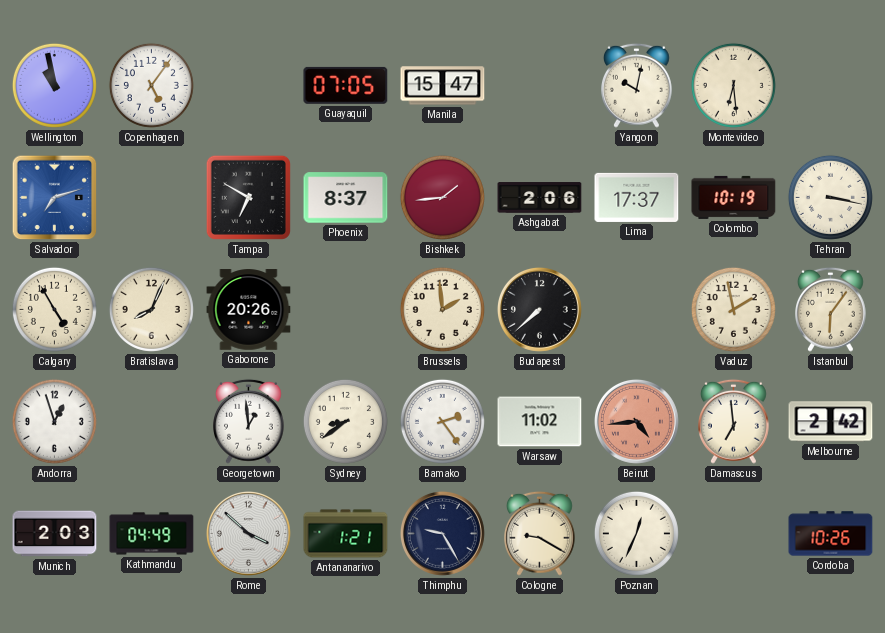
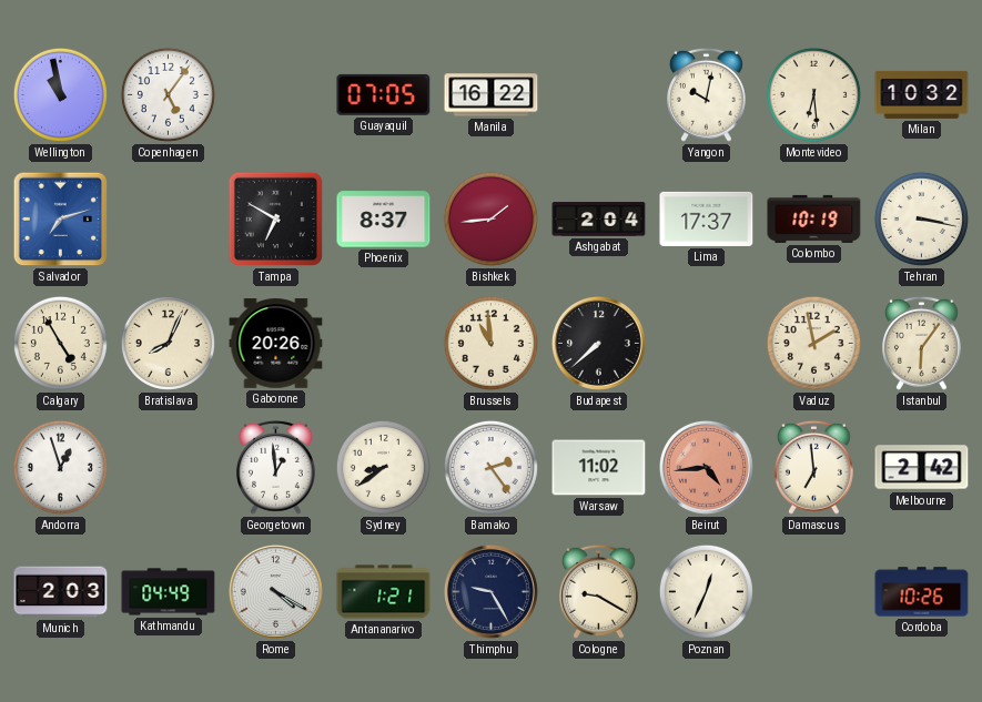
Manila: 15:47 -> 16:22 (492, 95)
Milan: none -> 10:32 (922, 94)
Ashgabat: 2:06 -> 2:04 (599, 220)
Brussels: 1:59 -> 10:59 (490, 343)
Rome: 3:52 -> 4:20 (275, 591)
